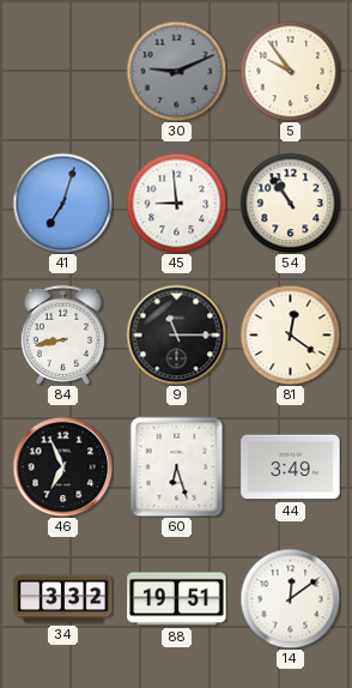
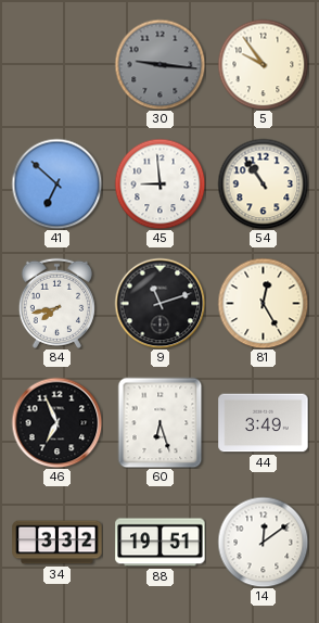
30: 9:11 -> 9:16 (159, 64)
41: 7:03 -> 6:52 (56, 183)
84: 8:43 -> 7:43 (56, 303)
9: 11:15 -> 11:12 (159, 303)
81: 12:21 -> 12:25 (263, 303)
